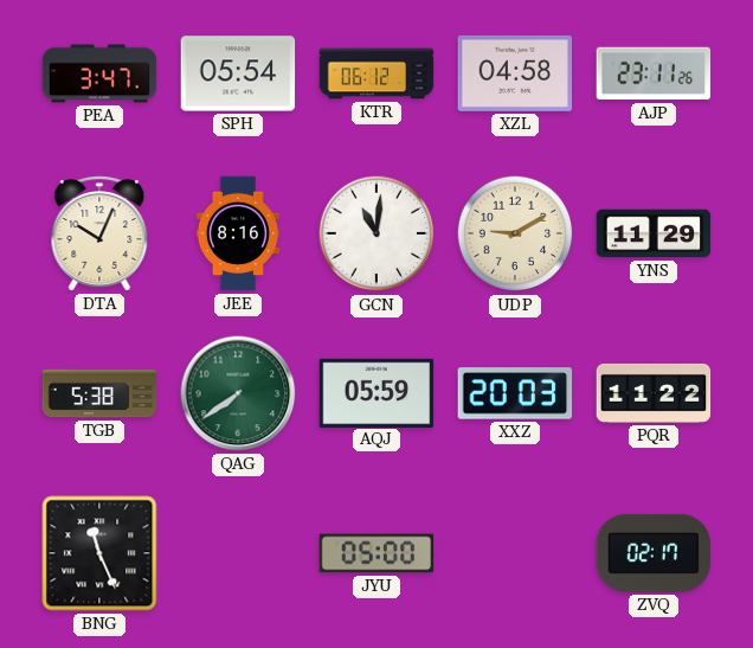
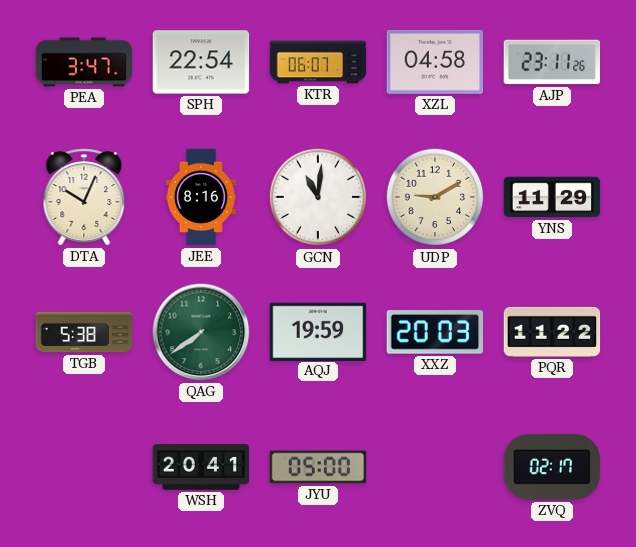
SPH: 05:54 -> 22:54 (201, 62)
KTR: 06:12 -> 06:07 (318, 62)
AQJ: 05:59 -> 19:59 (318, 331)
BNG: 11:26 -> none (99, 553)
WSH: none -> 20:41 (201, 468)
